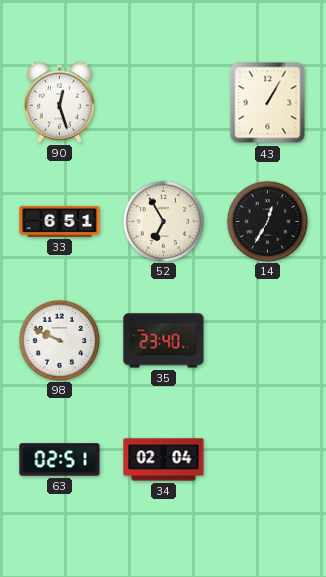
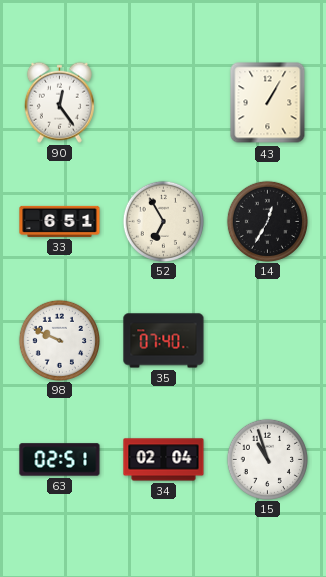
90: 12:27 -> 12:24 (59, 102)
35: 23:40 -> 07:40 (164, 341)
15: none -> 10:57 (267, 459)
